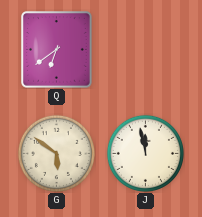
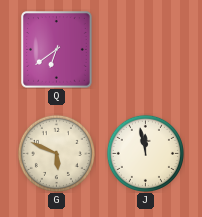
G: 5:51 -> 5:49 (56, 153)
